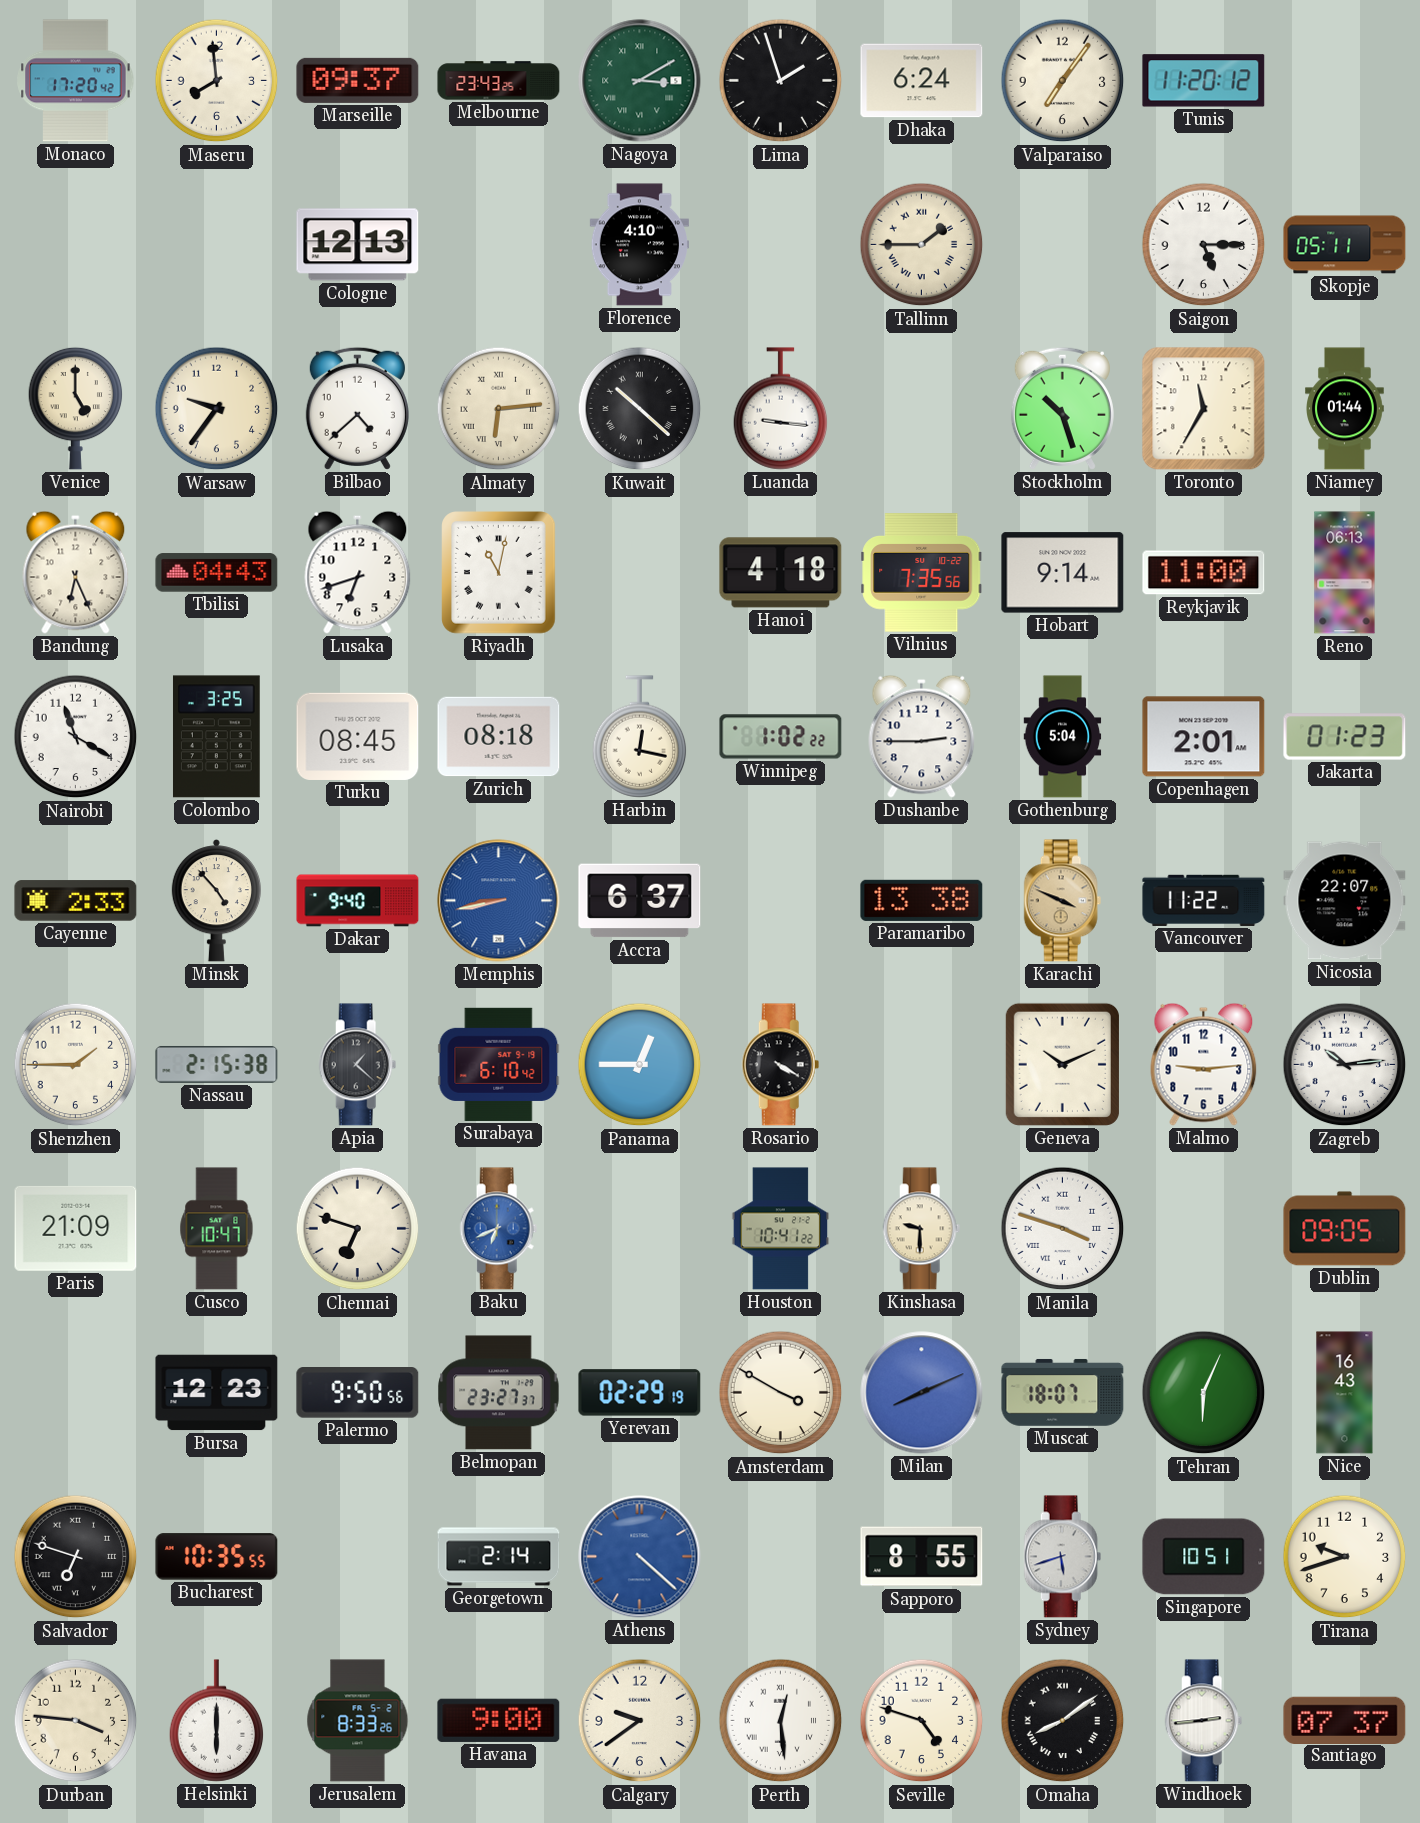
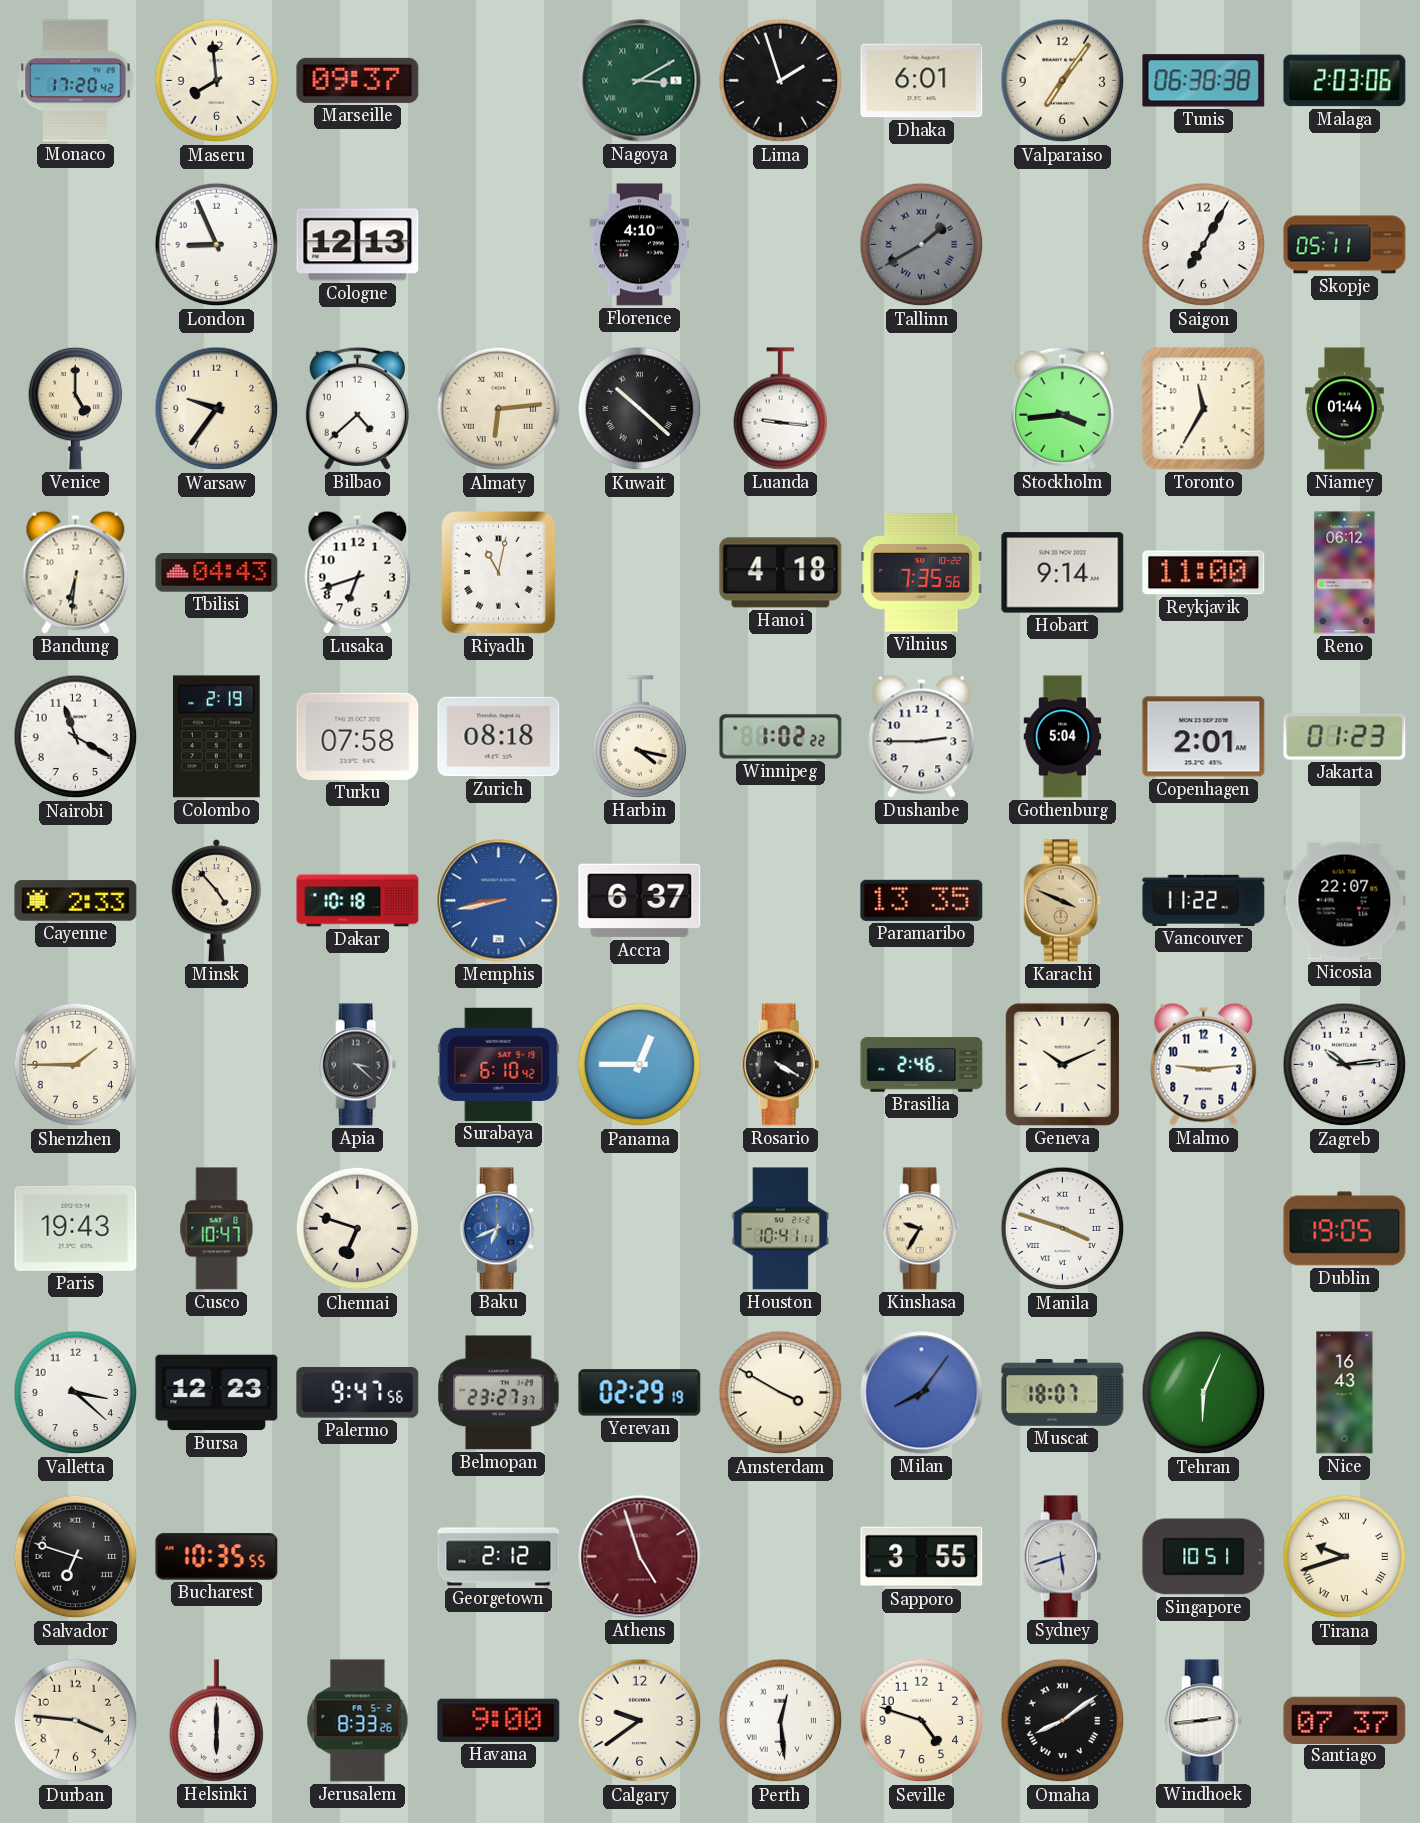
Melbourne: 23:43 -> none (499, 81)
Dhaka: 6:24 -> 6:01 (922, 81)
Tunis: 11:20 -> 06:38 (1204, 81)
Malaga: none -> 2:03 (1345, 81)
London: none -> 8:56 (217, 245)
Tallinn: 1:45 -> 1:40 (922, 245)
Tallinn dial: cream -> grey (922, 245)
Saigon: 5:15 -> 7:05 (1204, 245)
Stockholm: 10:27 -> 3:44 (1062, 408)
Bandung: 6:26 -> 6:31 (76, 572)
Reno: 06:13 -> 06:12 (1345, 573)
Colombo: 3:25 -> 2:19 (216, 737)
Turku: 08:45 -> 07:58 (358, 736)
Harbin: 12:17 -> 4:17 (640, 737)
Dakar: 9:40 -> 10:18 (358, 901)
Paramaribo: 13:38 -> 13:35 (922, 900)
Nassau: 2:15 -> none (217, 1065)
Apia: 1:22 -> 3:22 (358, 1065)
Brasilia: none -> 2:46 (922, 1065)
Paris: 21:09 -> 19:43 (76, 1228)
Houston: 10:41:22 -> 10:41:11 (781, 1229)
Kinshasa: 9:30 -> 9:35 (922, 1229)
Dublin: 09:05 -> 19:05 (1345, 1229)
Valletta: none -> 3:22 (76, 1393)
Palermo: 9:50 -> 9:47 (358, 1393)
Milan: 8:11 -> 8:06 (922, 1393)
Georgetown: 2:14 -> 2:12 (499, 1557)
Athens: 4:22 -> 4:57 (640, 1557)
Athens dial: blue -> burgundy (640, 1557)
Sapporo: 8:55 -> 3:55 (922, 1557)
Tirana numerals: Arabic -> Roman (1345, 1557)
